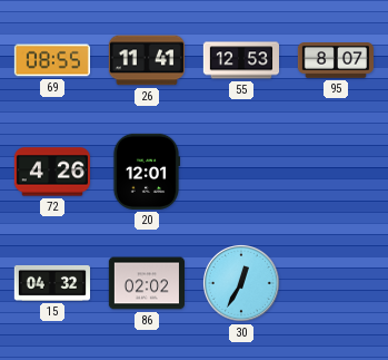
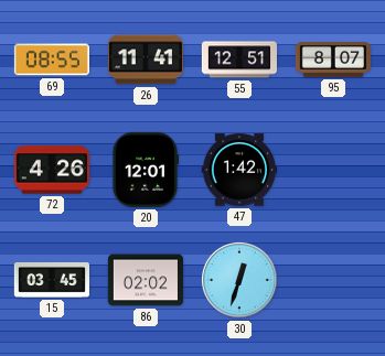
55: 12:53 -> 12:51 (238, 60)
47: none -> 1:42 (238, 170)
15: 04:32 -> 03:45 (51, 280)
30: 12:35 -> 12:33 (239, 280)
